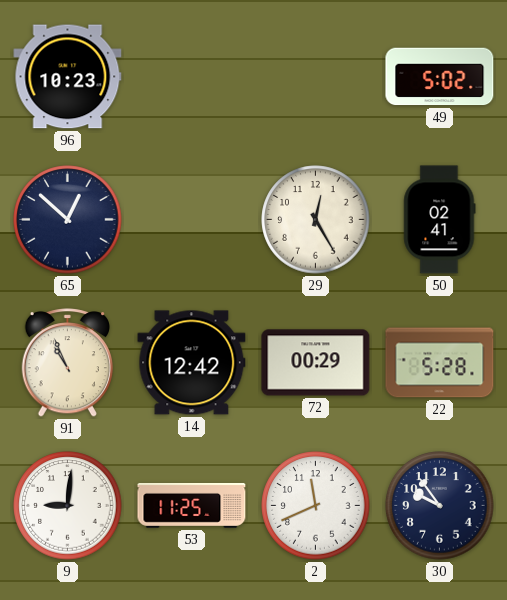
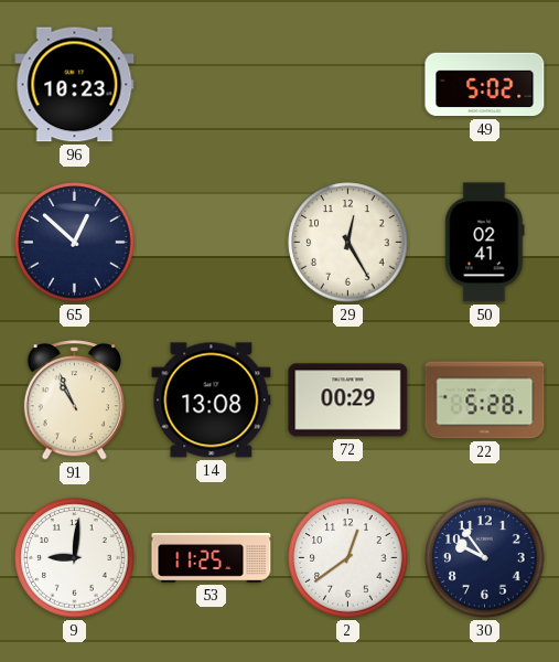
14: 12:42 -> 13:08 (212, 401)
2: 11:41 -> 12:39 (348, 558)
